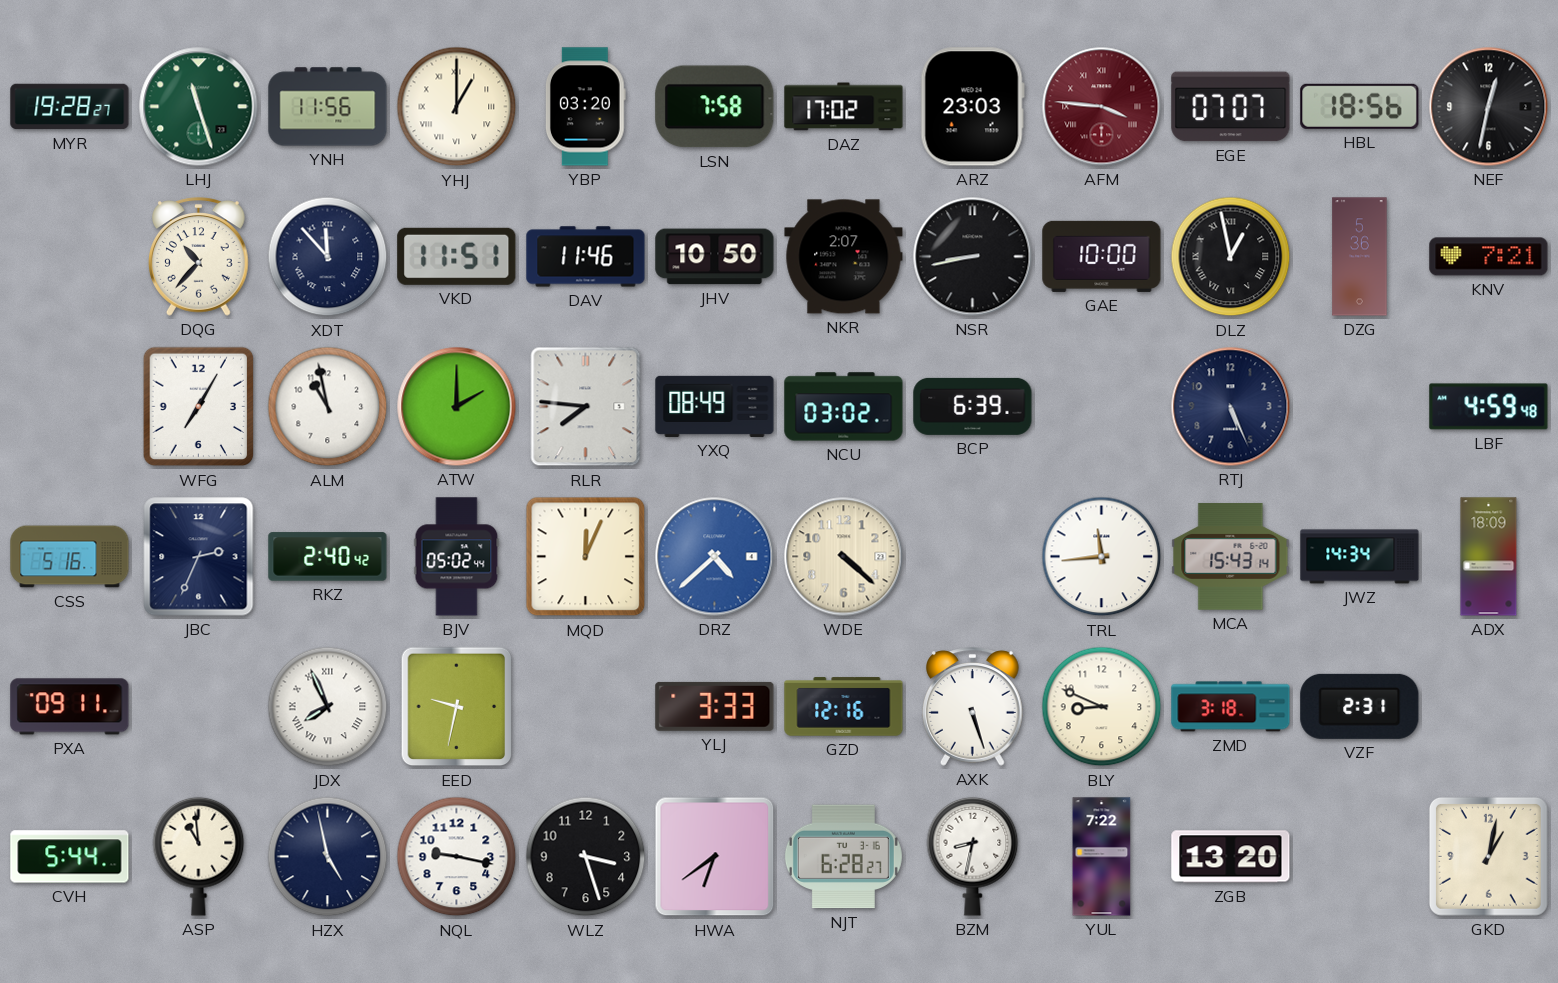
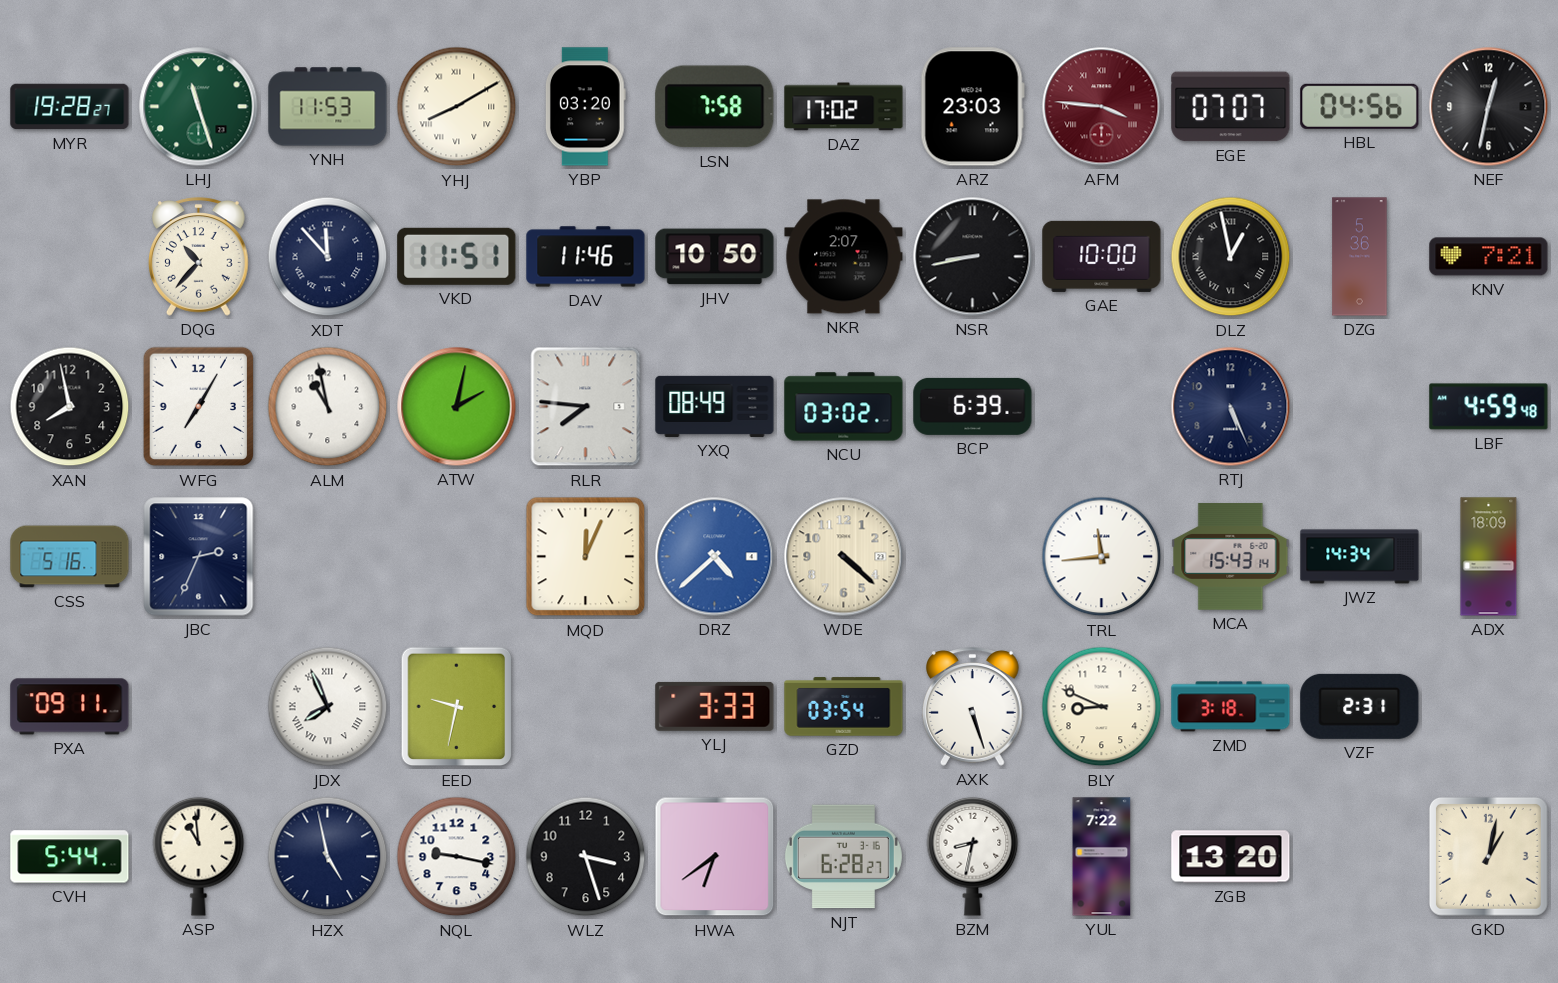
YNH: 11:56 -> 11:53 (328, 107)
YHJ: 1:00 -> 8:10 (457, 107)
HBL: 18:56 -> 04:56 (1360, 106)
XAN: none -> 7:58 (70, 407)
ATW: 2:00 -> 2:02 (457, 407)
RKZ: 2:40 -> none (328, 557)
BJV: 05:02 -> none (457, 557)
GZD: 12:16 -> 03:54 (844, 707)
